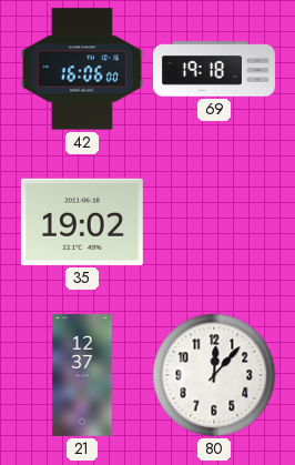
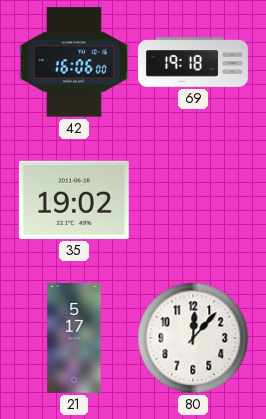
21: 12:37 -> 5:17 (74, 338)
